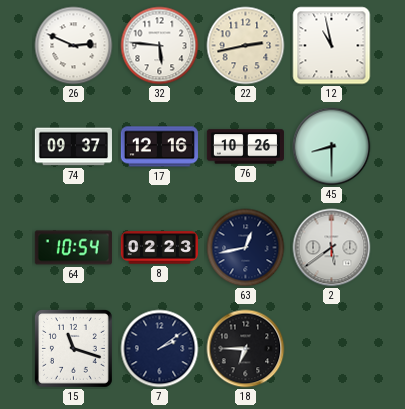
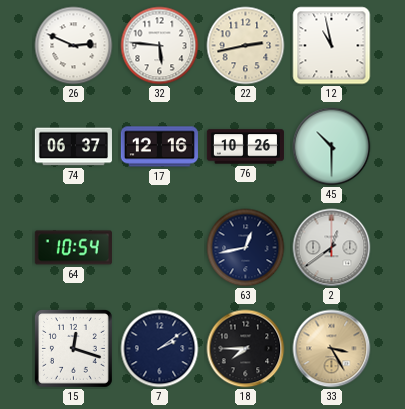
74: 09:37 -> 06:37 (73, 147)
45: 8:30 -> 10:30 (332, 147)
8: 02:23 -> none (159, 248)
2: 5:39 -> 12:39 (332, 248)
15: 11:18 -> 12:18 (73, 348)
18: 6:45 -> 7:45 (246, 349)
33: none -> 3:25 (332, 349)
